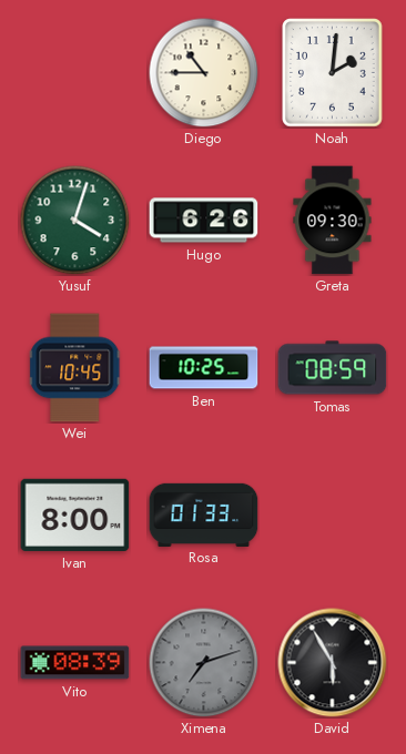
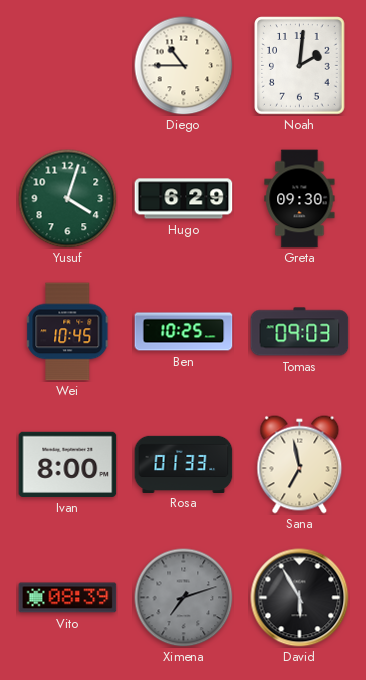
Hugo: 6:26 -> 6:29 (184, 199)
Tomas: 08:59 -> 09:03 (300, 332)
Sana: none -> 6:58 (300, 465)
